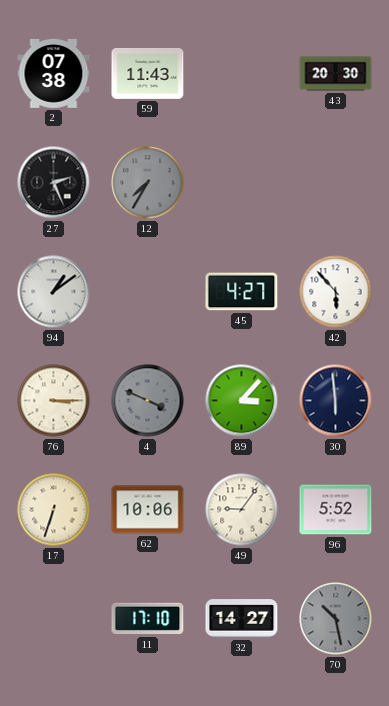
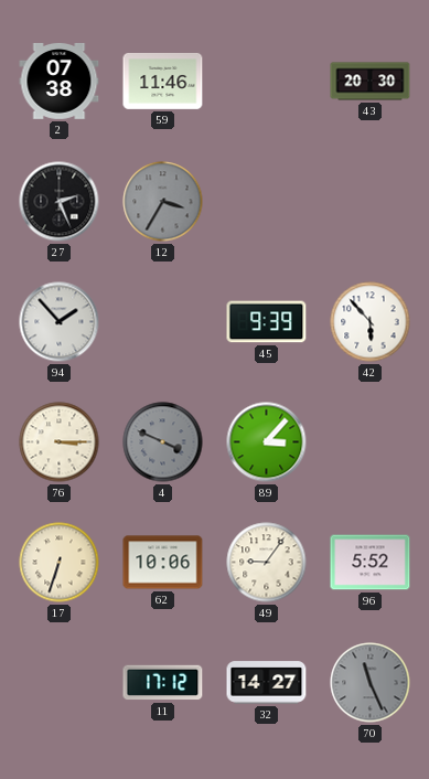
59: 11:43 -> 11:46 (163, 81)
12: 7:35 -> 3:35 (163, 202)
94: 1:09 -> 1:53 (60, 322)
45: 4:27 -> 9:39 (267, 322)
30: 5:59 -> none (336, 401)
11: 17:10 -> 17:12 (163, 683)
70: 10:28 -> 11:26 (371, 683)
